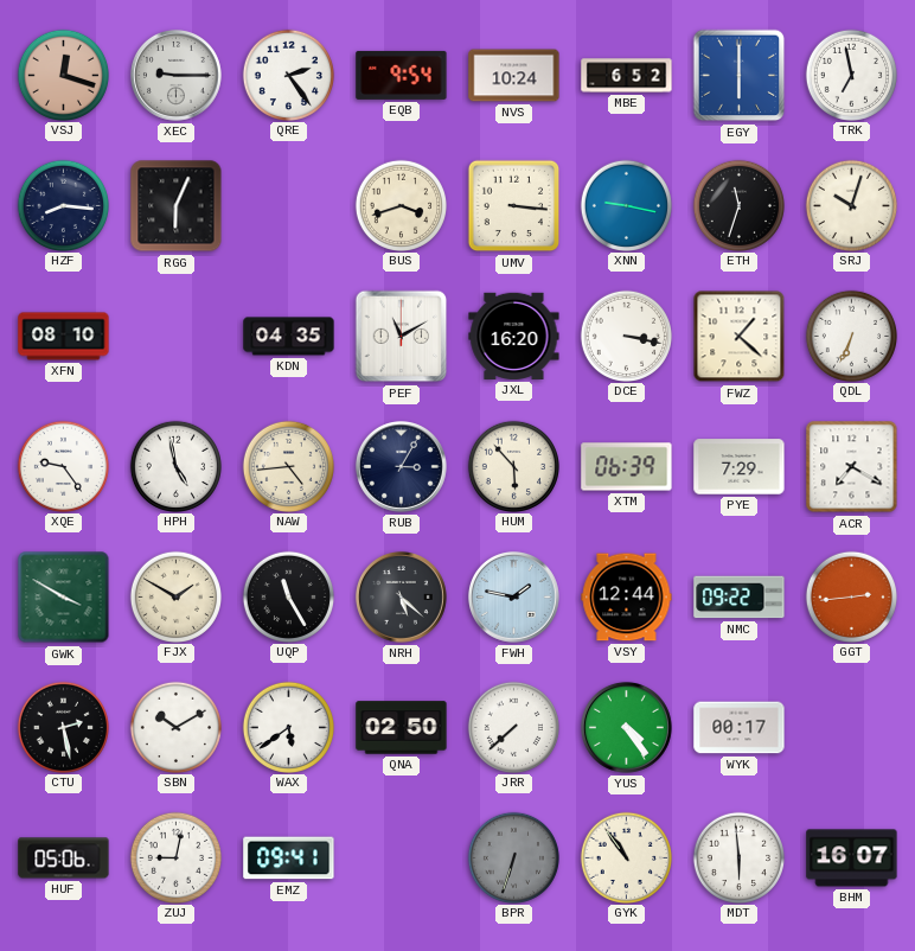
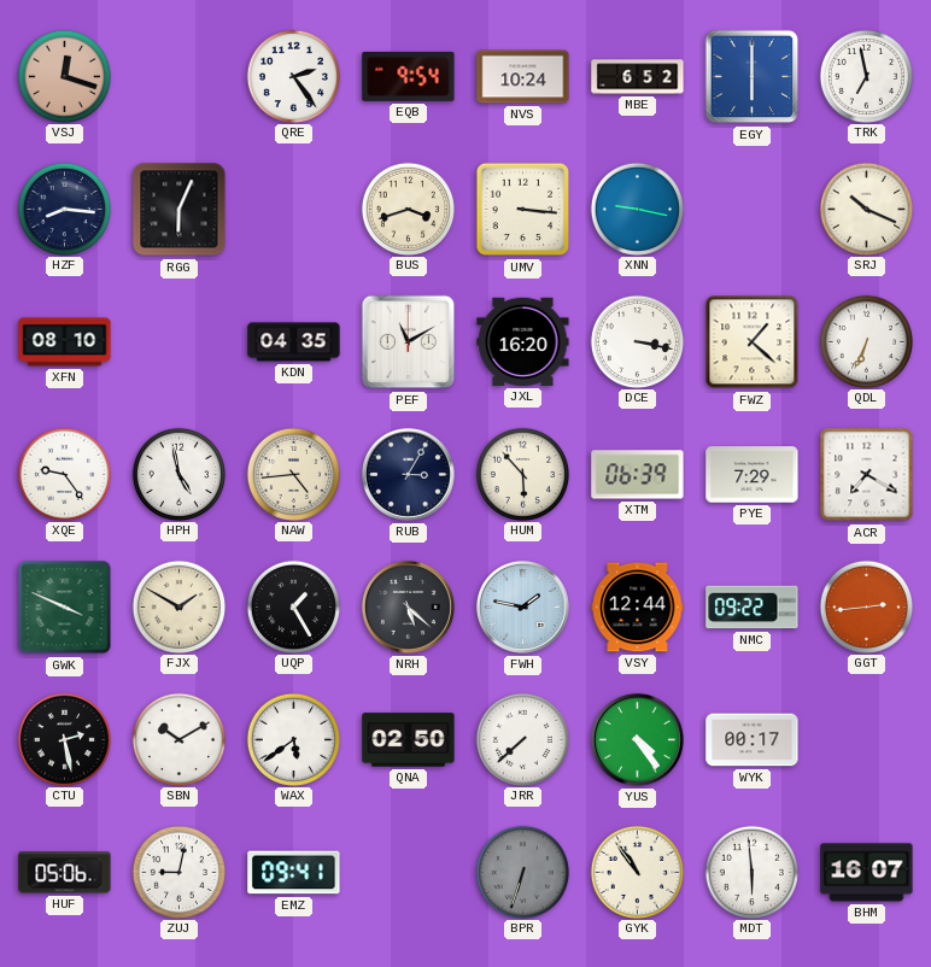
XEC: 9:15 -> none (177, 76)
ETH: 11:33 -> none (738, 205)
SRJ: 10:03 -> 10:19 (866, 209)
GWK: 3:50 -> 3:49 (65, 608)
UQP: 11:25 -> 1:25 (293, 606)
